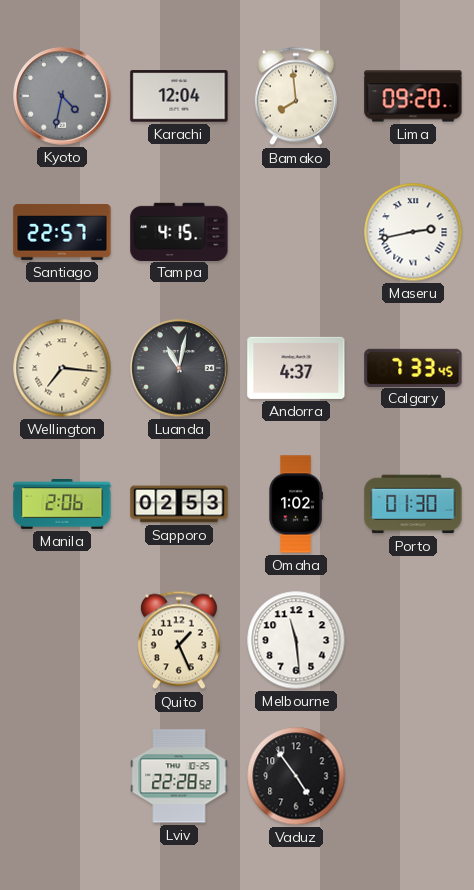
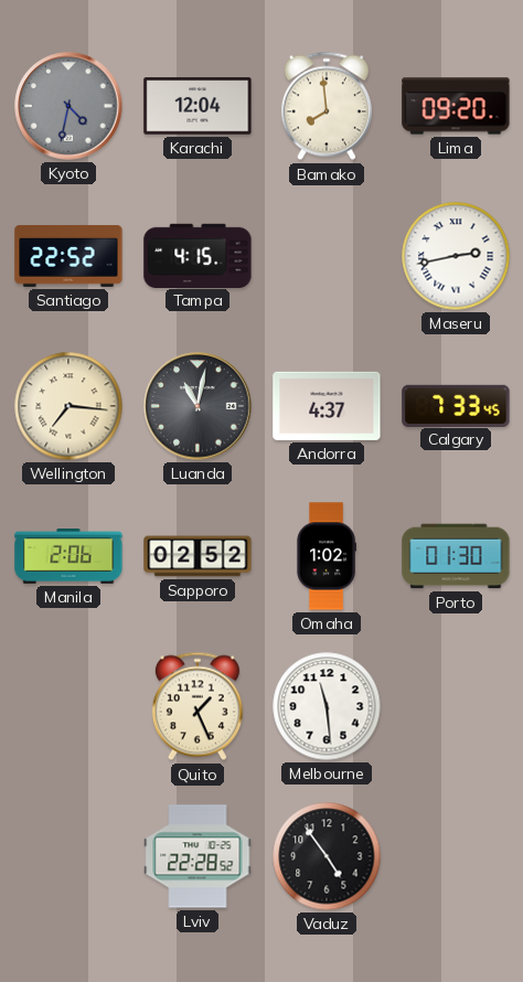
Santiago: 22:57 -> 22:52 (68, 256)
Sapporo: 02:53 -> 02:52 (198, 556)
